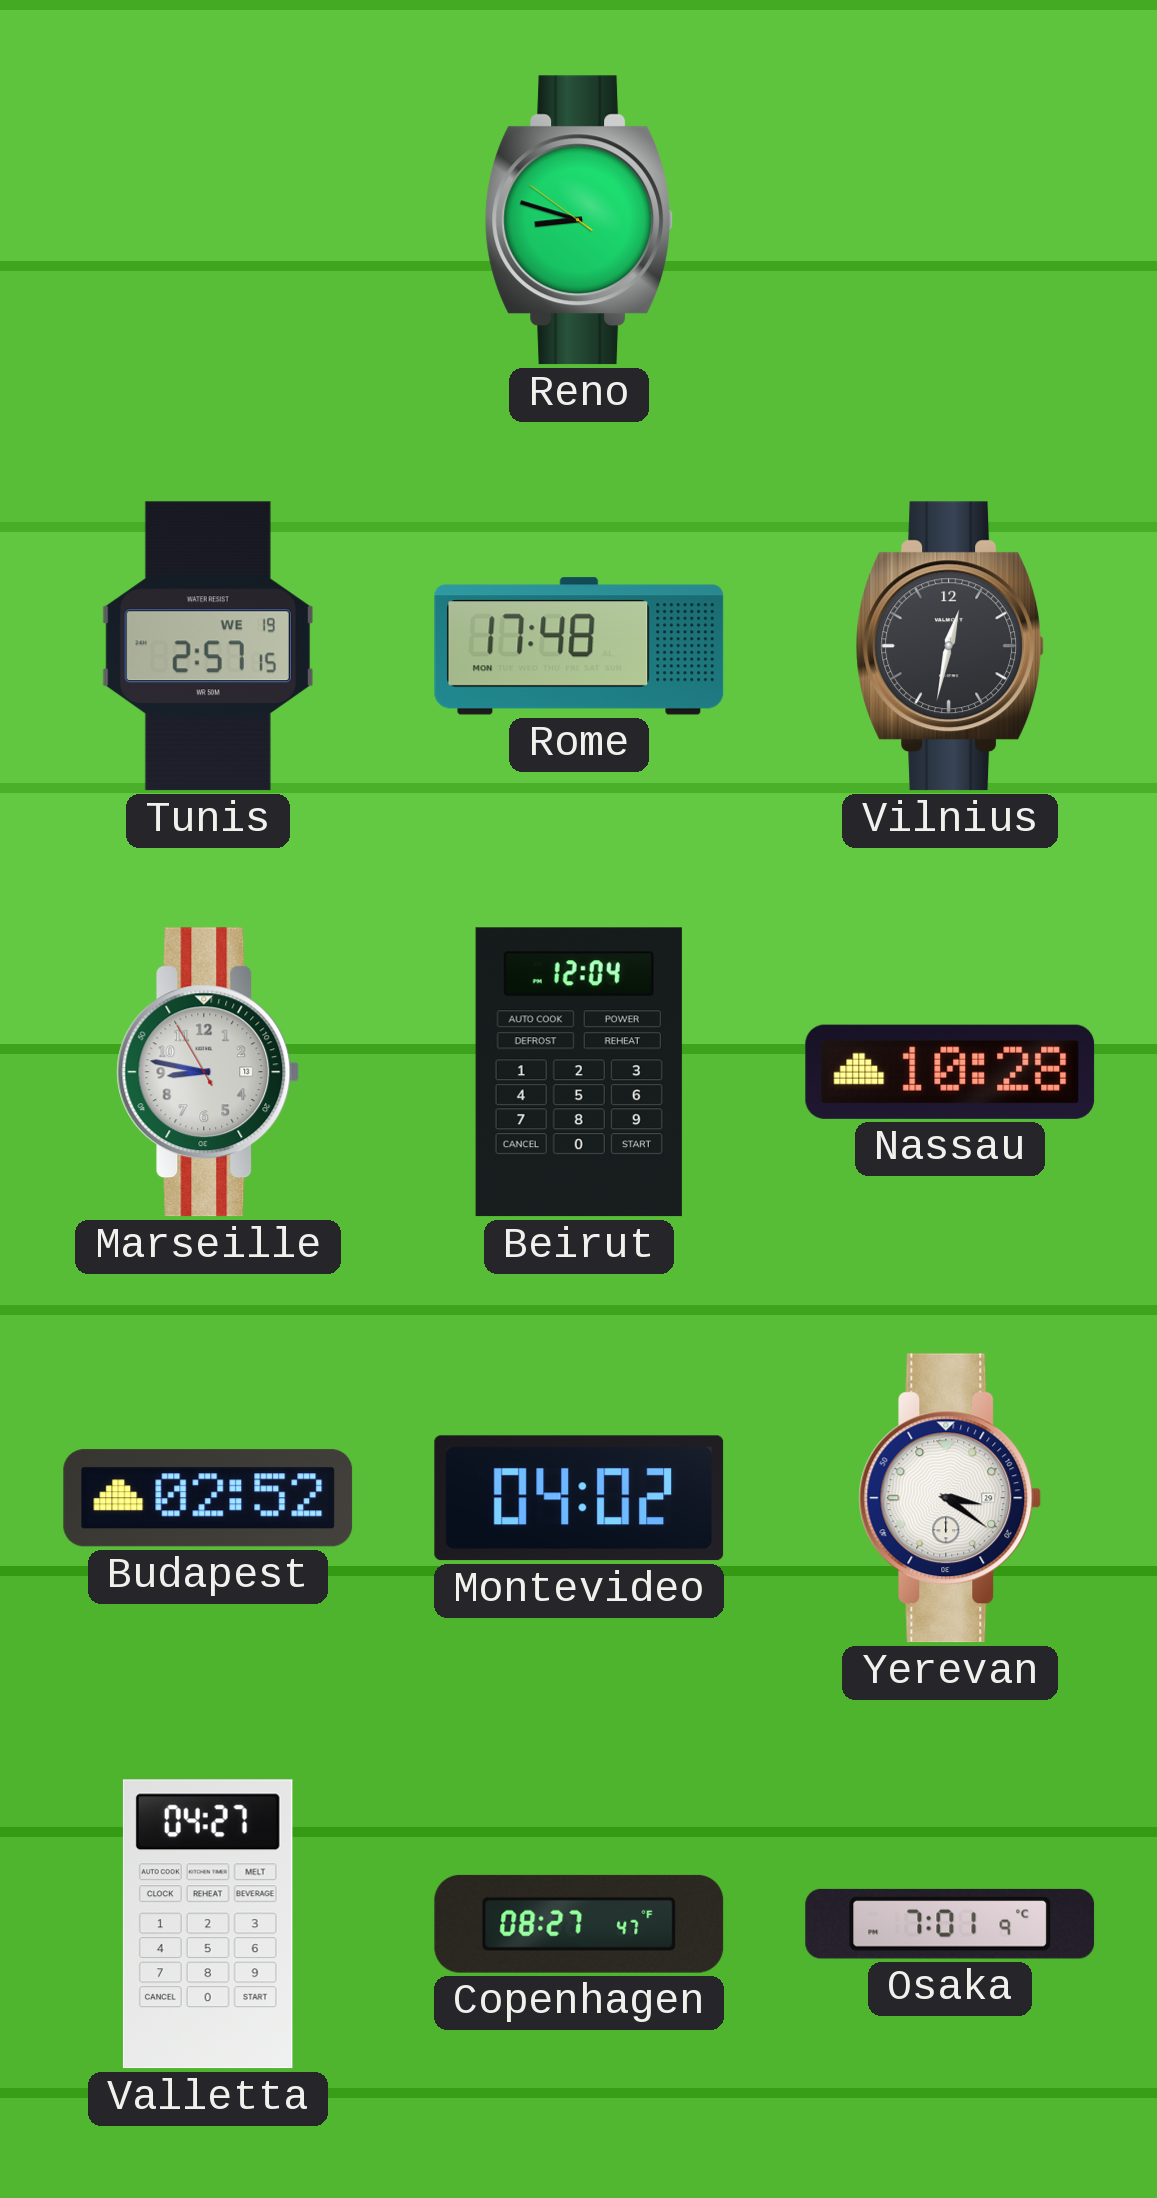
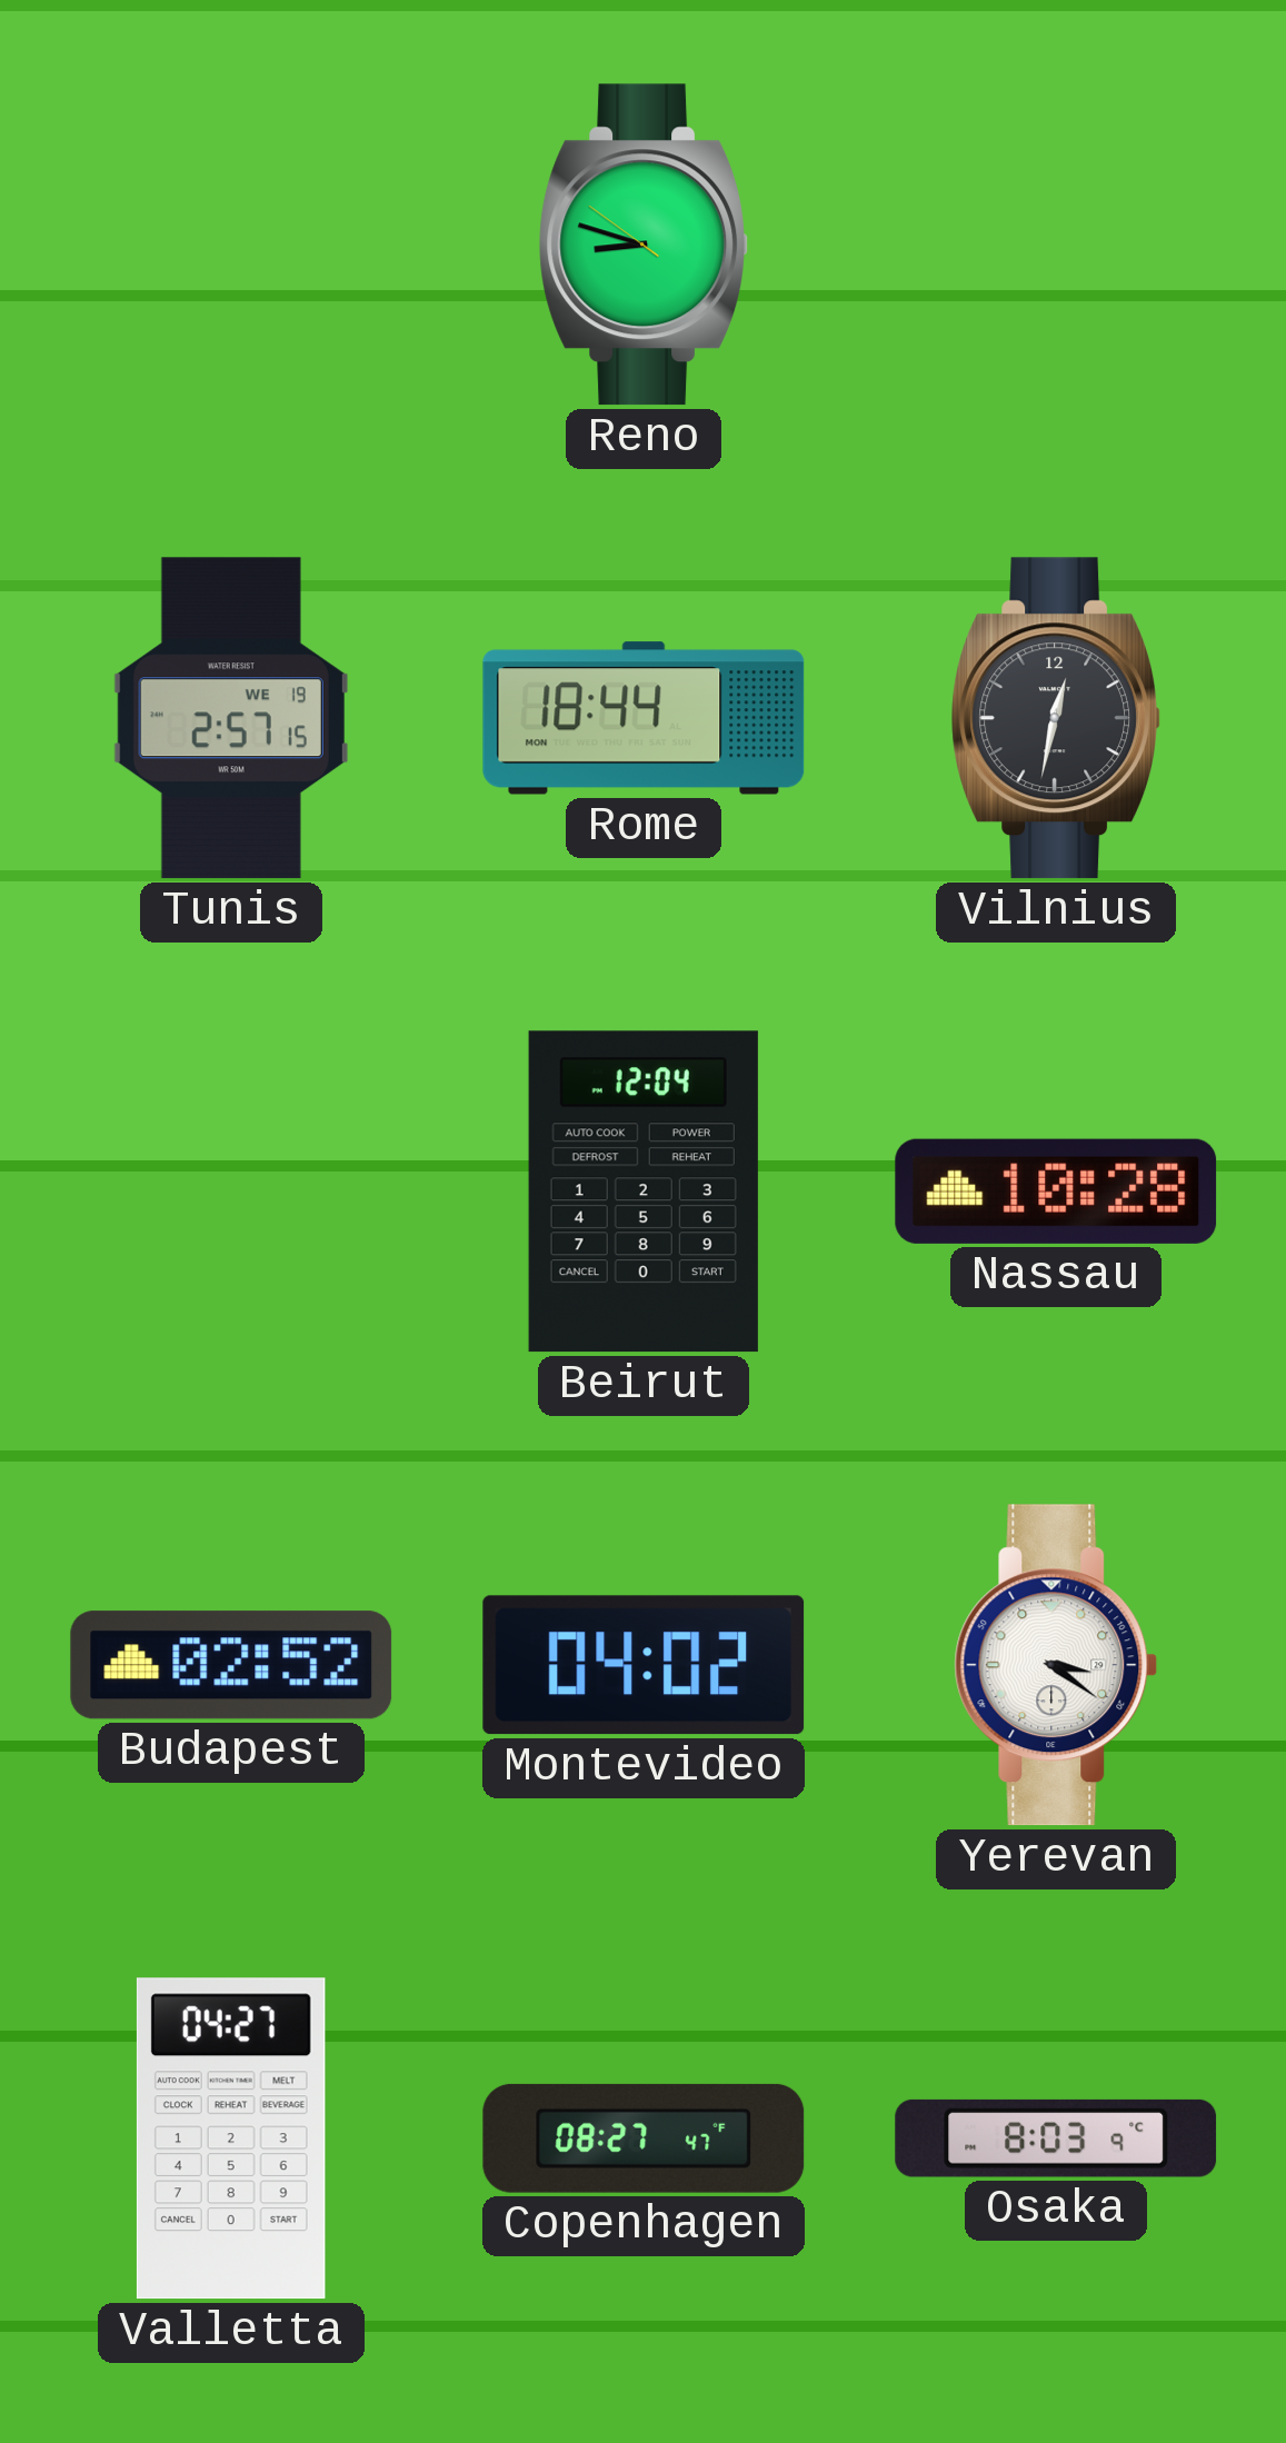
Rome: 17:48 -> 18:44 (644, 718)
Marseille: 8:46 -> none (208, 1072)
Osaka: 7:01 -> 8:03 (1056, 2138)
